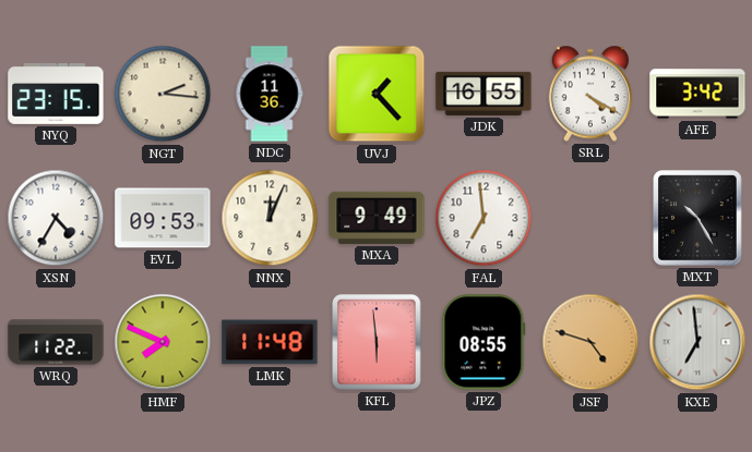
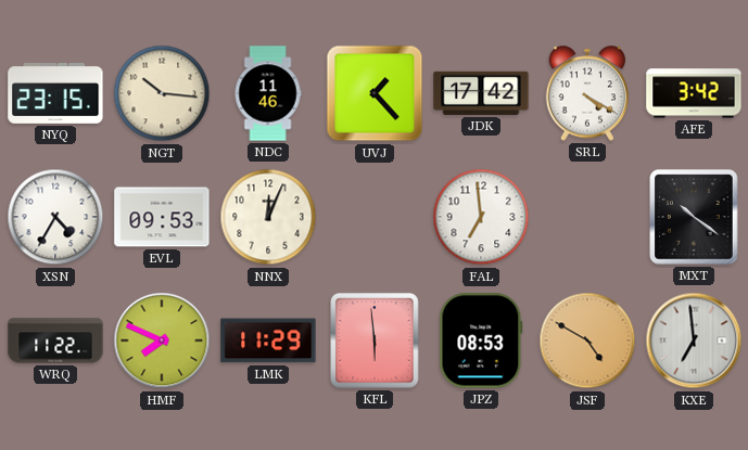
NGT: 2:16 -> 10:16 (162, 93)
NDC: 11:36 -> 11:46 (268, 93)
JDK: 16:55 -> 17:42 (481, 93)
MXA: 9:49 -> none (377, 218)
MXT: 10:25 -> 10:21 (694, 217)
LMK: 11:48 -> 11:29 (268, 340)
JPZ: 08:55 -> 08:53 (481, 340)
JSF: 4:48 -> 4:50 (587, 340)
